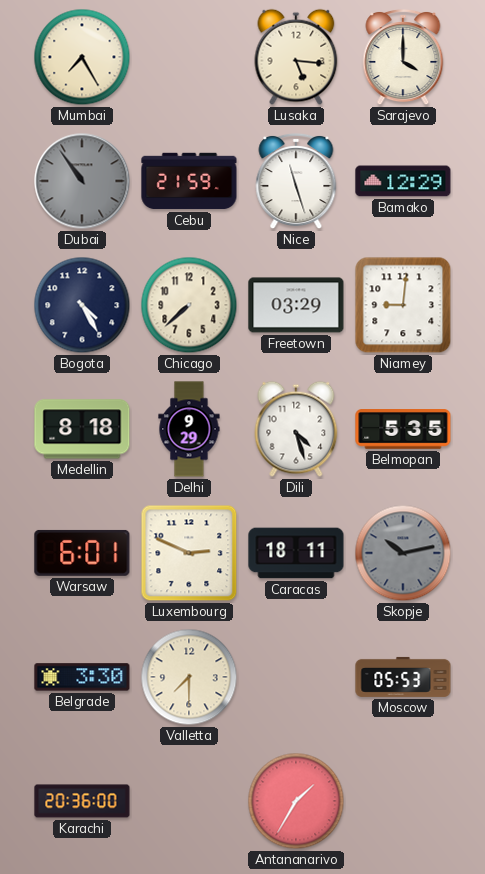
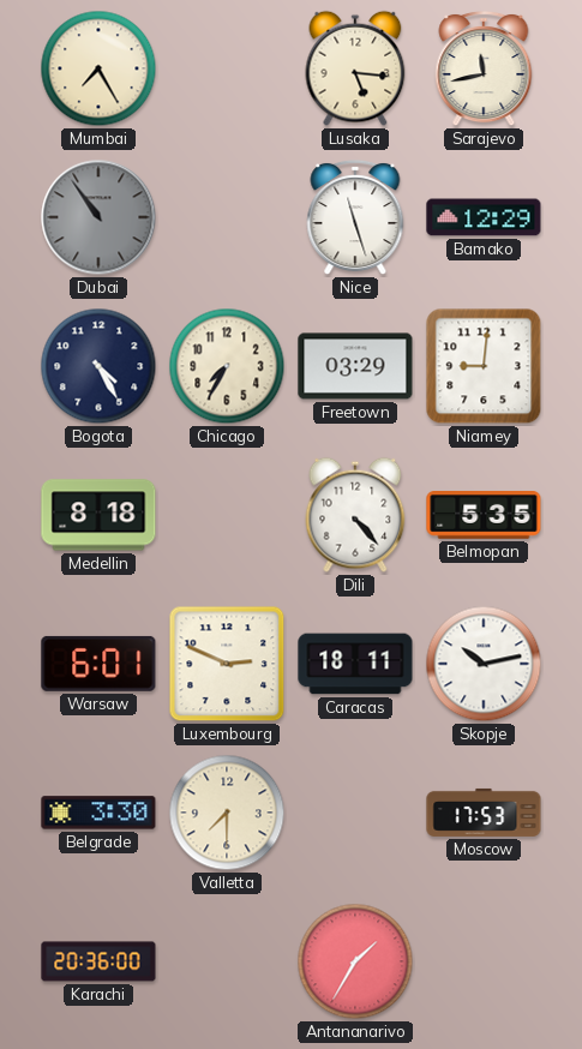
Sarajevo: 4:00 -> 11:43 (484, 68)
Cebu: 21:59 -> none (189, 181)
Chicago: 7:38 -> 7:35 (227, 366)
Delhi: 9:29 -> none (189, 429)
Dili: 4:27 -> 4:23 (355, 515)
Skopje dial: grey -> white (484, 664)
Moscow: 05:53 -> 17:53 (484, 813)
